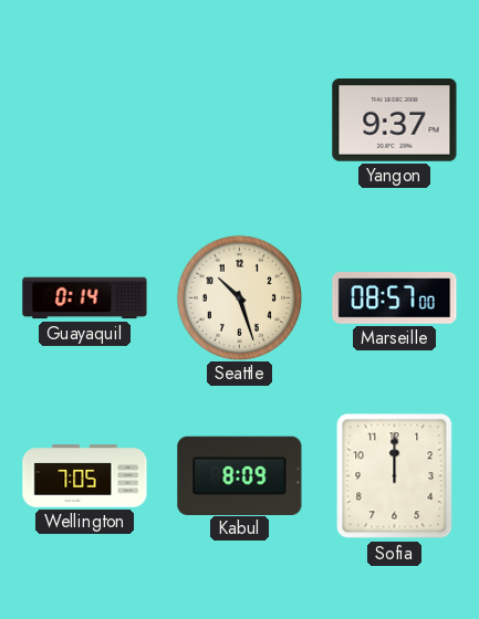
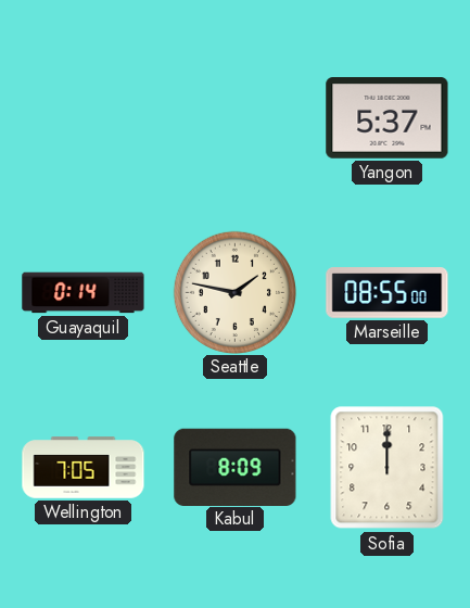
Yangon: 9:37 -> 5:37 (388, 118)
Seattle: 10:27 -> 1:47 (234, 292)
Marseille: 08:57 -> 08:55 (388, 293)
